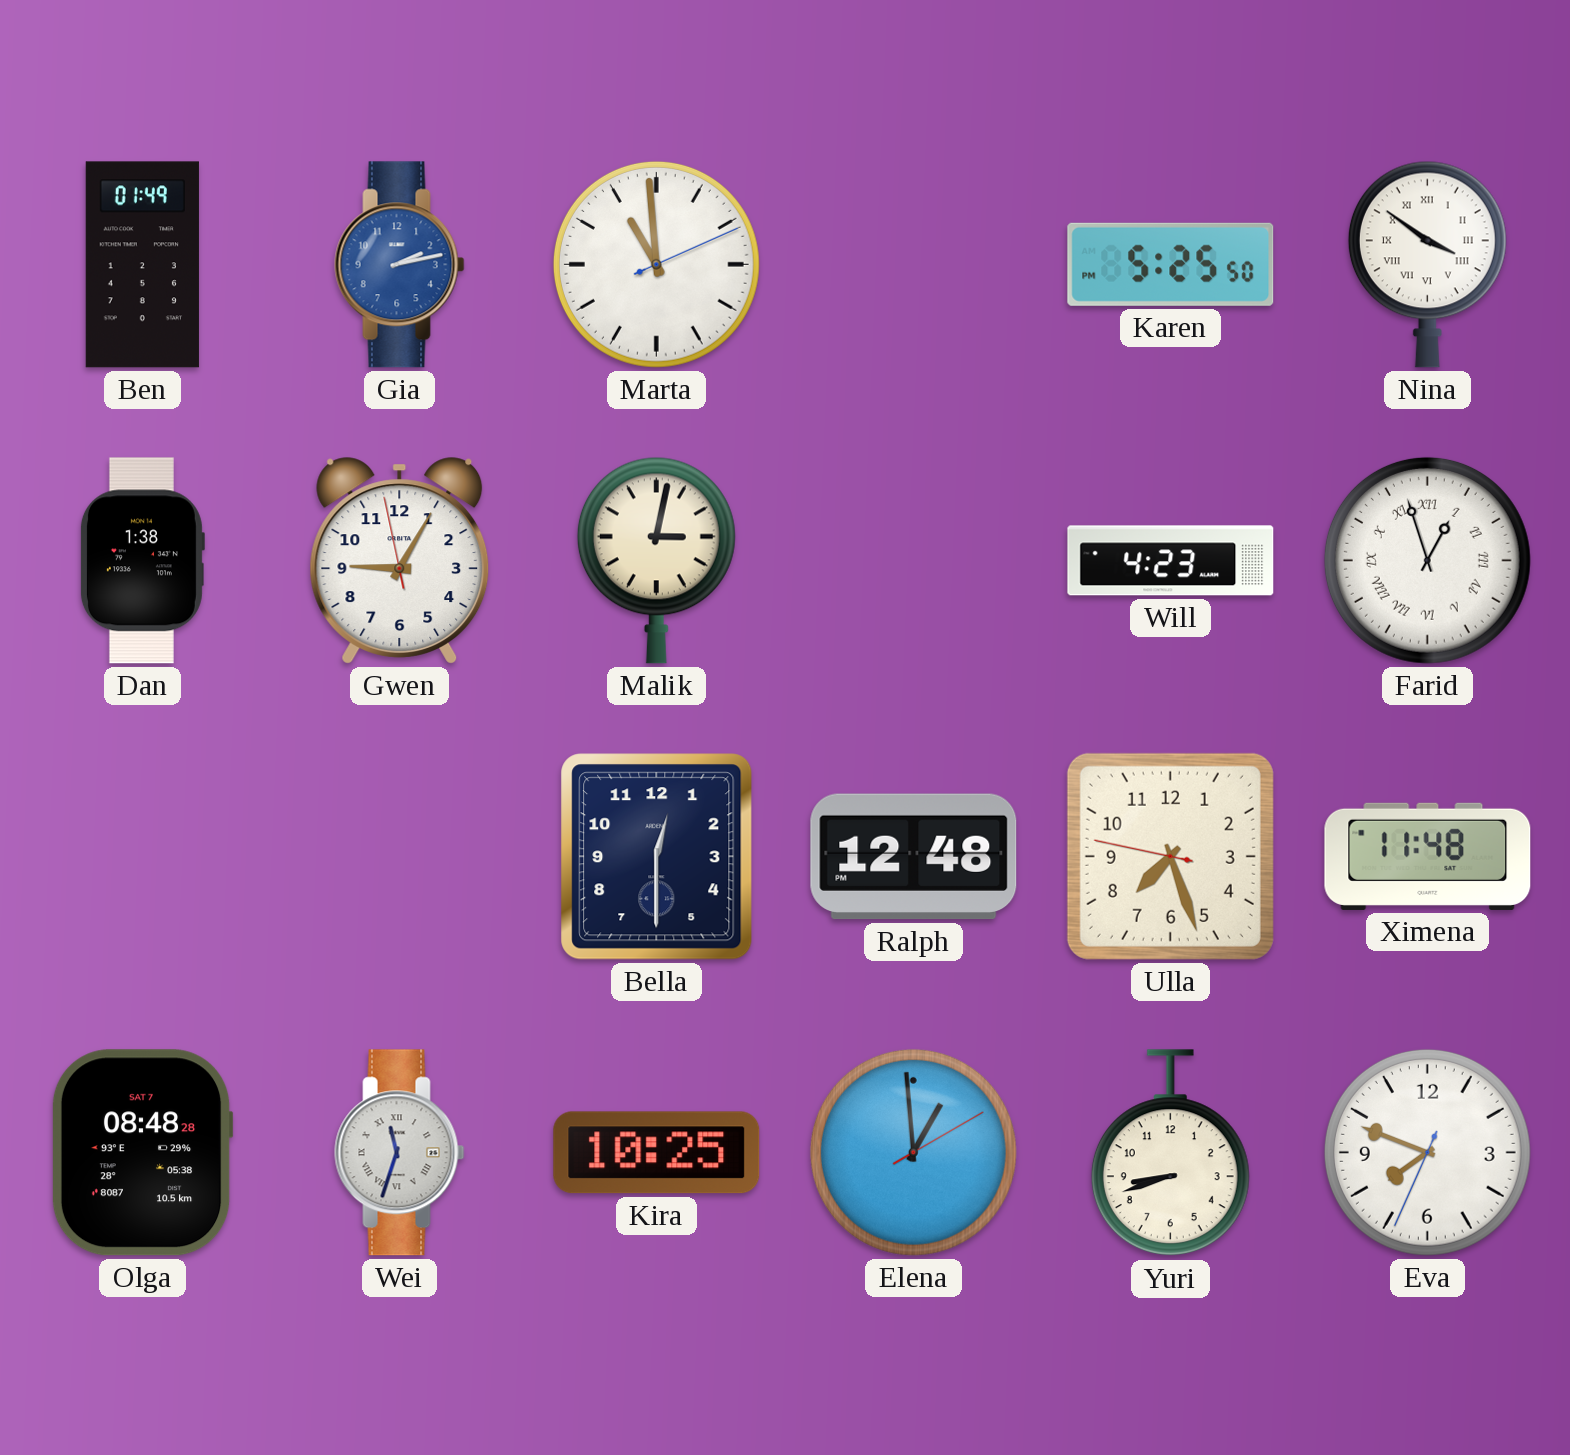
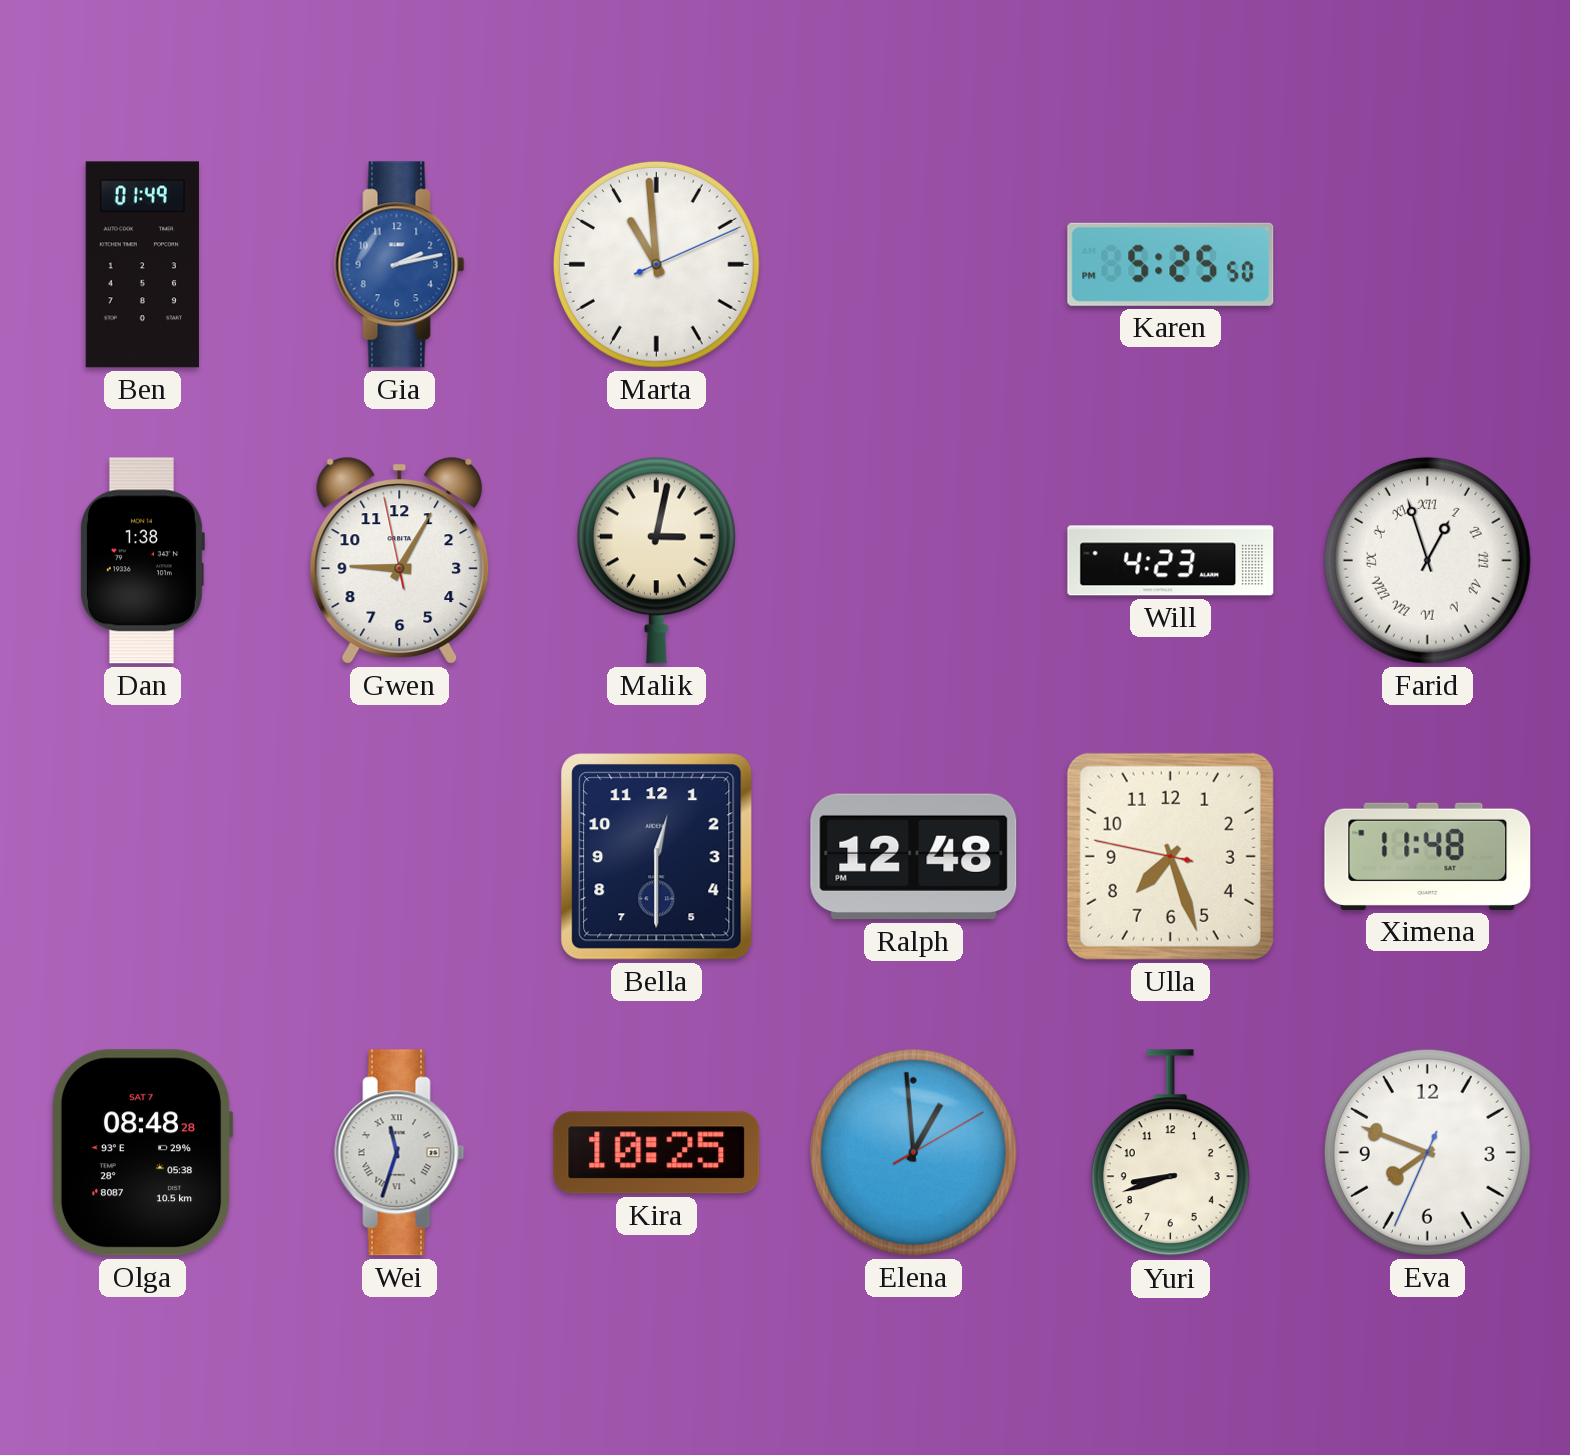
Nina: 3:51 -> none (1427, 264)
